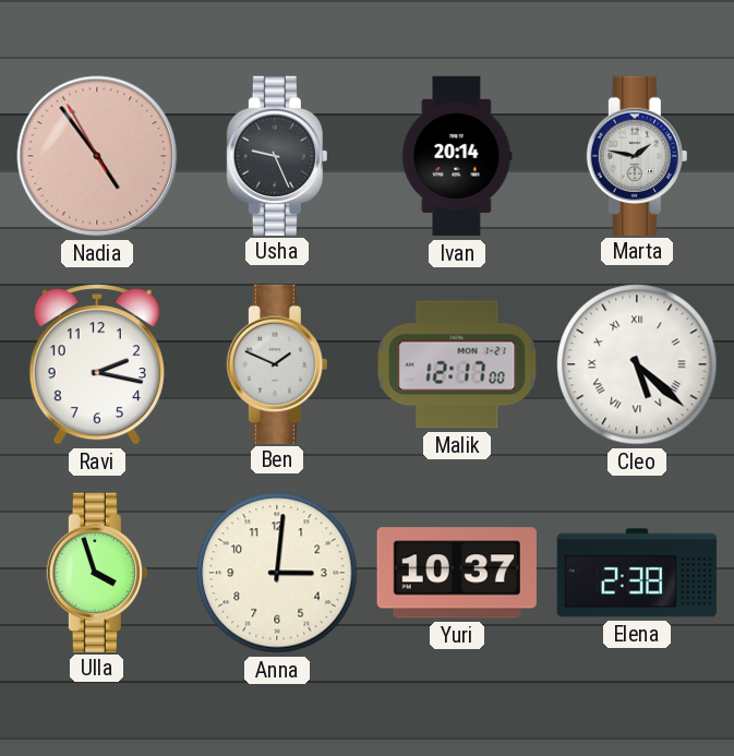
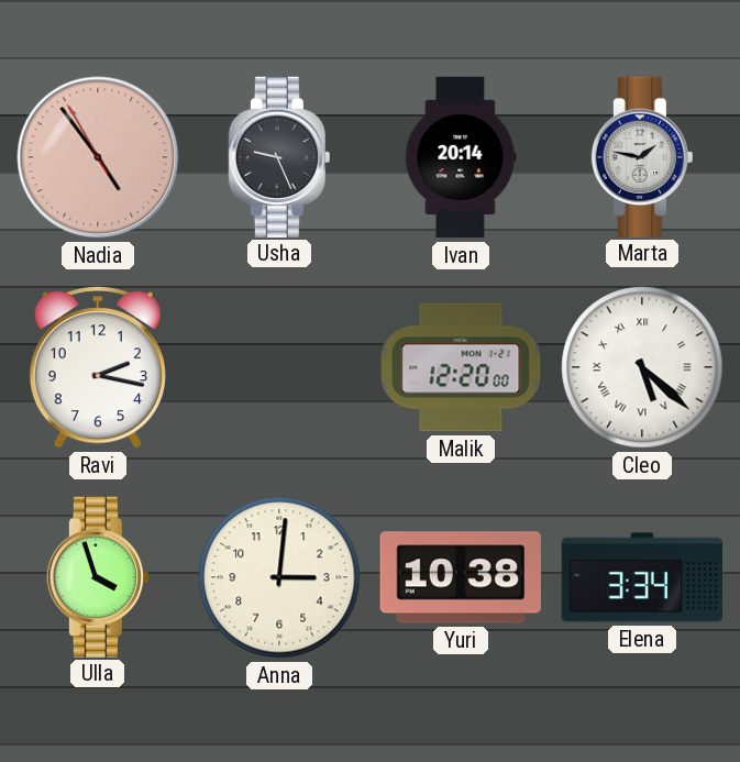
Ben: 1:49 -> none (277, 363)
Malik: 12:17 -> 12:20 (461, 367)
Yuri: 10:37 -> 10:38 (460, 577)
Elena: 2:38 -> 3:34 (641, 577)
